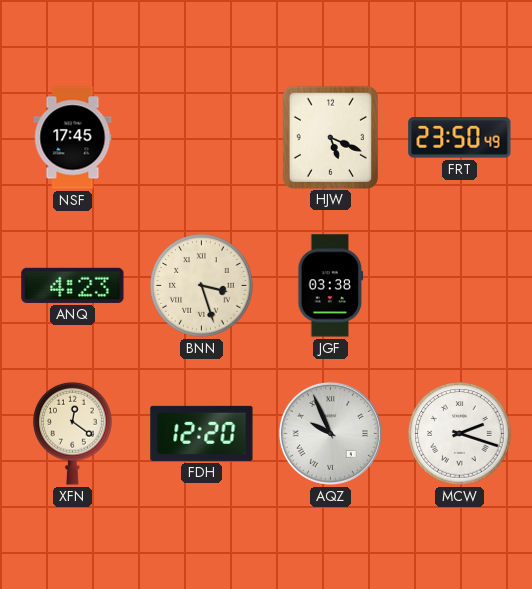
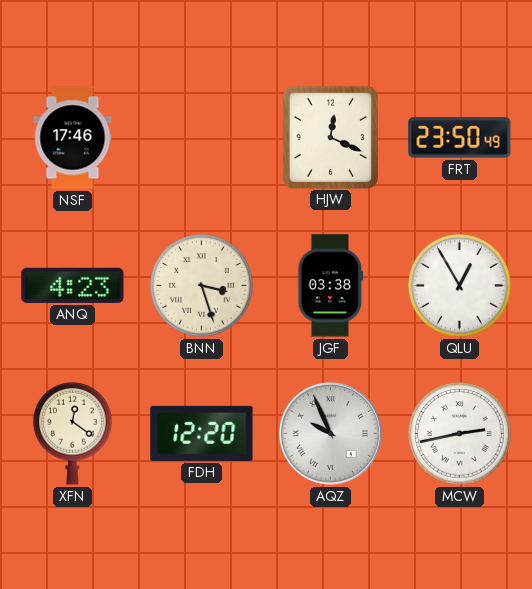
NSF: 17:45 -> 17:46 (73, 138)
HJW: 5:19 -> 12:19 (330, 137)
QLU: none -> 12:55 (460, 286)
MCW: 2:18 -> 2:43 (460, 434)
